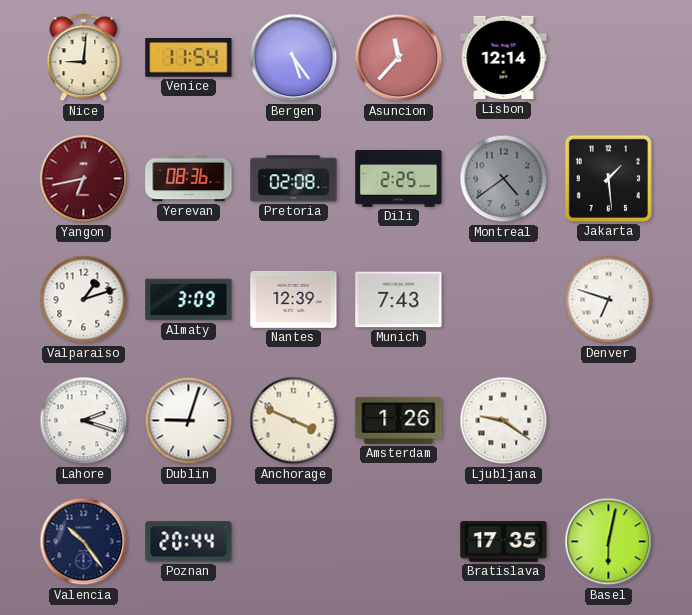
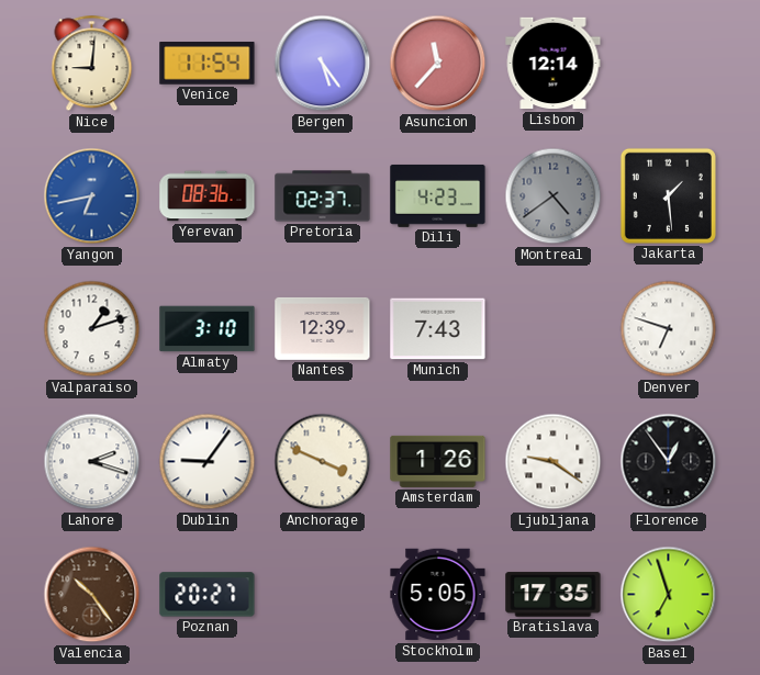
Yangon dial: burgundy -> blue (92, 196)
Pretoria: 02:08 -> 02:37 (323, 196)
Dili: 2:25 -> 4:23 (438, 195)
Almaty: 3:09 -> 3:10 (208, 329)
Dublin: 9:03 -> 9:06 (208, 462)
Florence: none -> 12:54 (669, 462)
Valencia dial: navy -> brown (92, 595)
Poznan: 20:44 -> 20:27 (208, 595)
Stockholm: none -> 5:05 (438, 595)
Basel: 6:02 -> 6:57 (669, 595)
